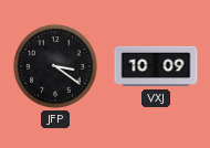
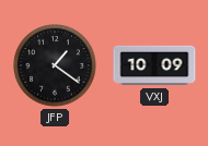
JFP: 3:21 -> 1:21 (55, 65)
